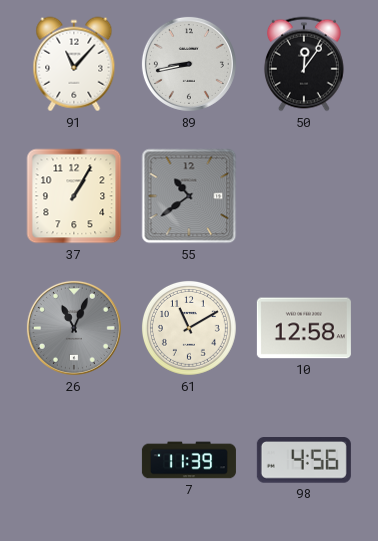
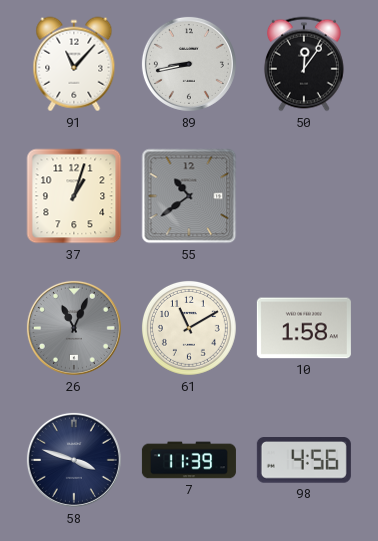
37: 1:05 -> 1:03 (74, 196)
10: 12:58 -> 1:58 (304, 328)
58: none -> 3:48 (74, 460)
